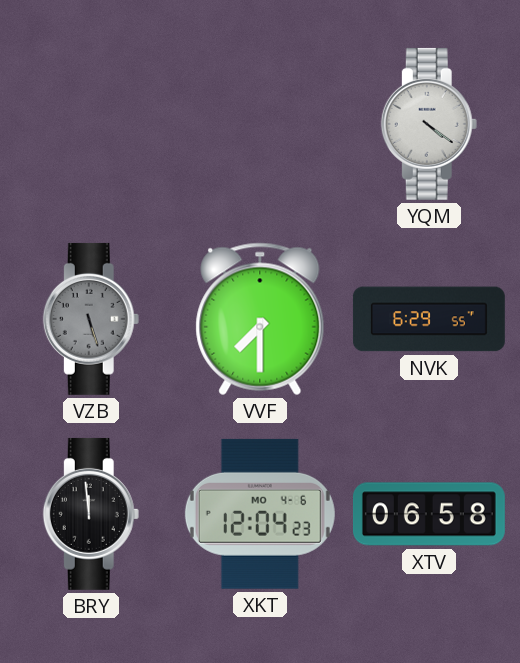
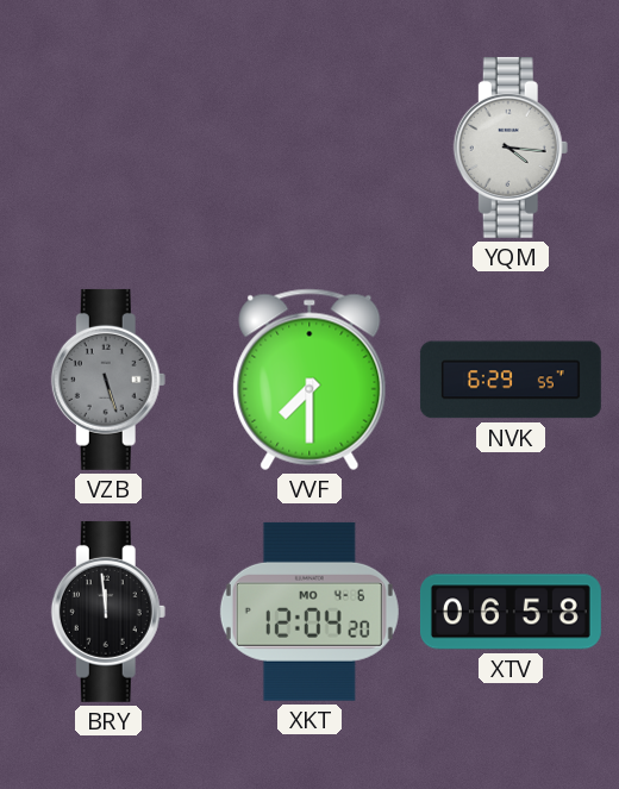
YQM: 4:21 -> 4:16 (511, 148)
XKT: 12:04:23 -> 12:04:20 (309, 612)
